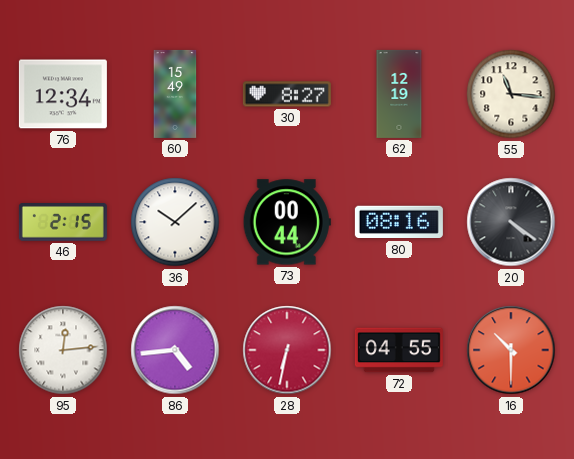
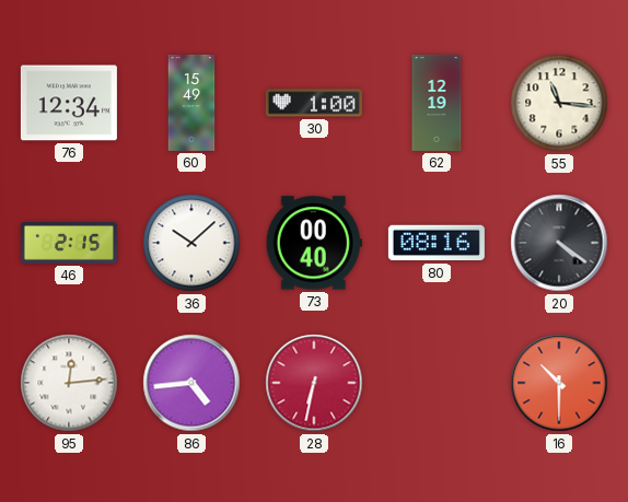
30: 8:27 -> 1:00 (314, 103)
73: 00:44 -> 00:40 (314, 243)
72: 04:55 -> none (399, 350)
